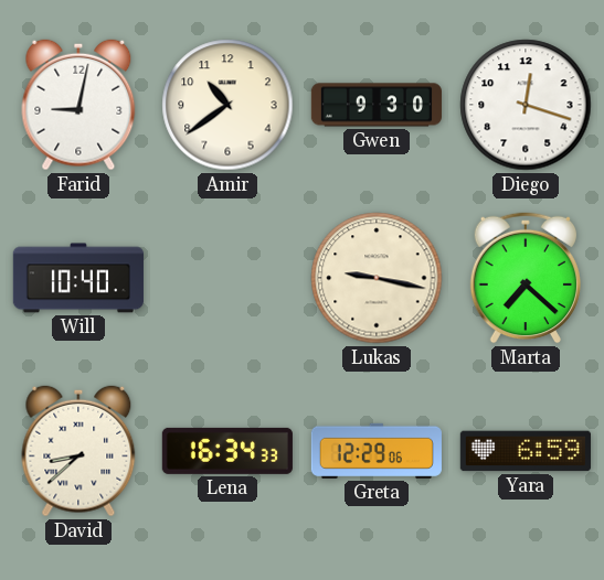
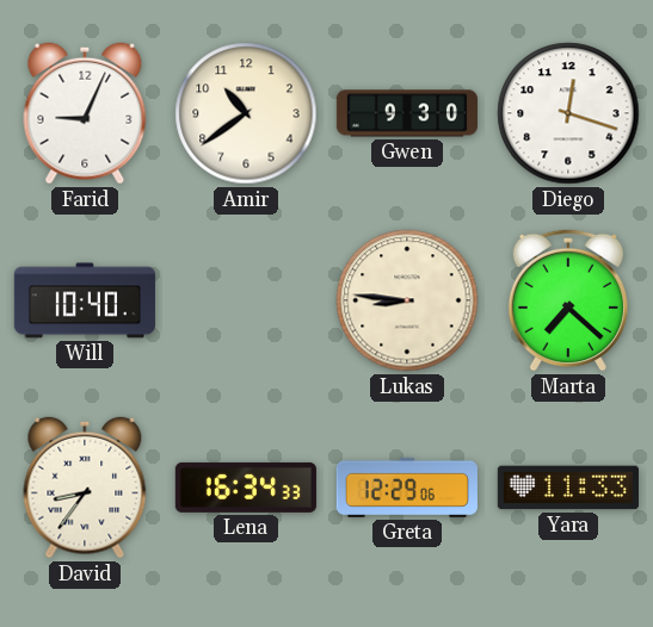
Farid: 9:02 -> 9:04 (85, 113)
Lukas: 9:17 -> 8:46 (407, 300)
David: 8:38 -> 8:36 (85, 488)
Yara: 6:59 -> 11:33 (568, 488)
